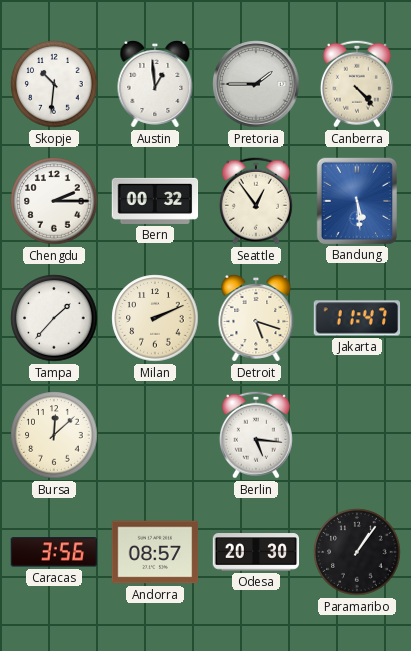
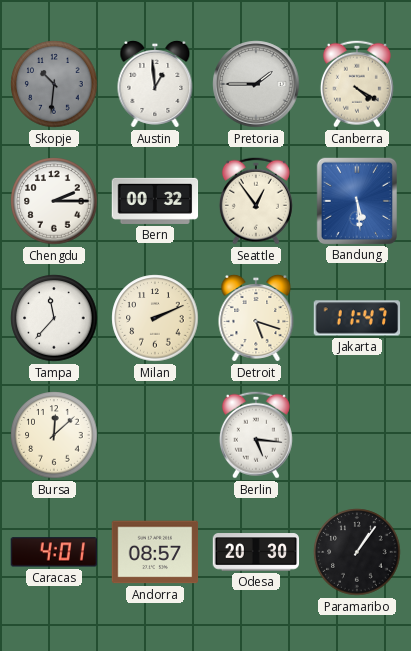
Skopje dial: white -> grey (54, 84)
Canberra: 4:23 -> 4:20 (357, 84)
Tampa: 1:37 -> 11:37 (54, 318)
Caracas: 3:56 -> 4:01 (53, 552)
